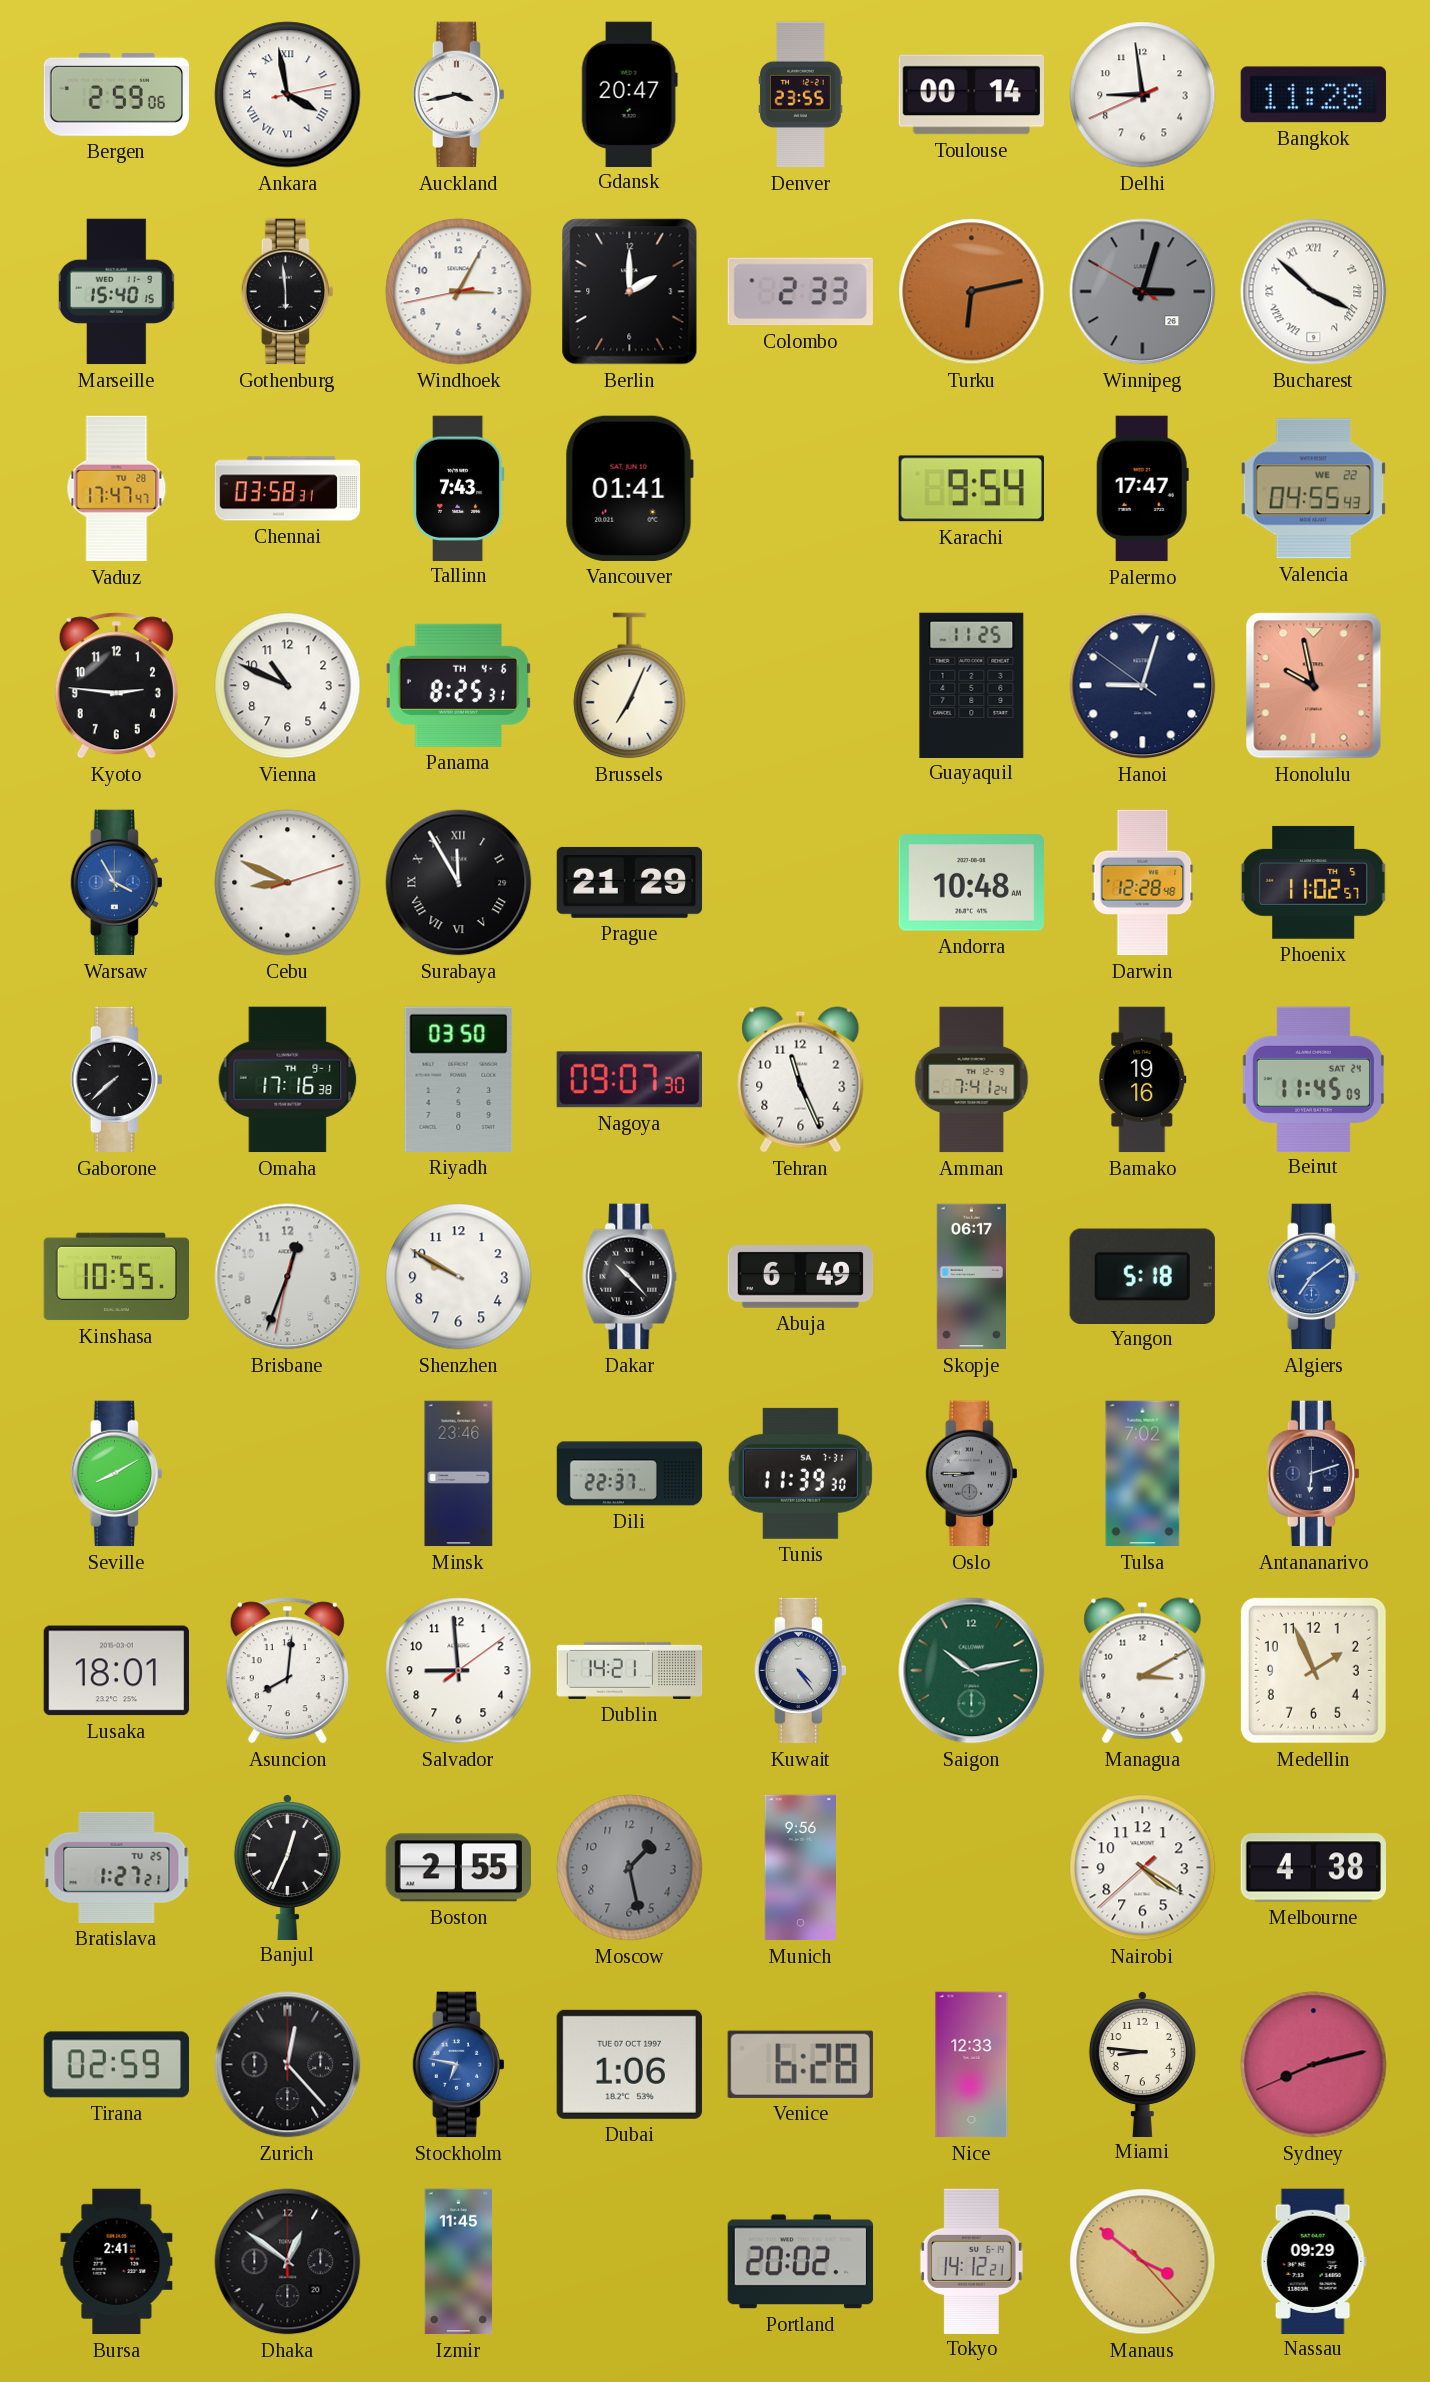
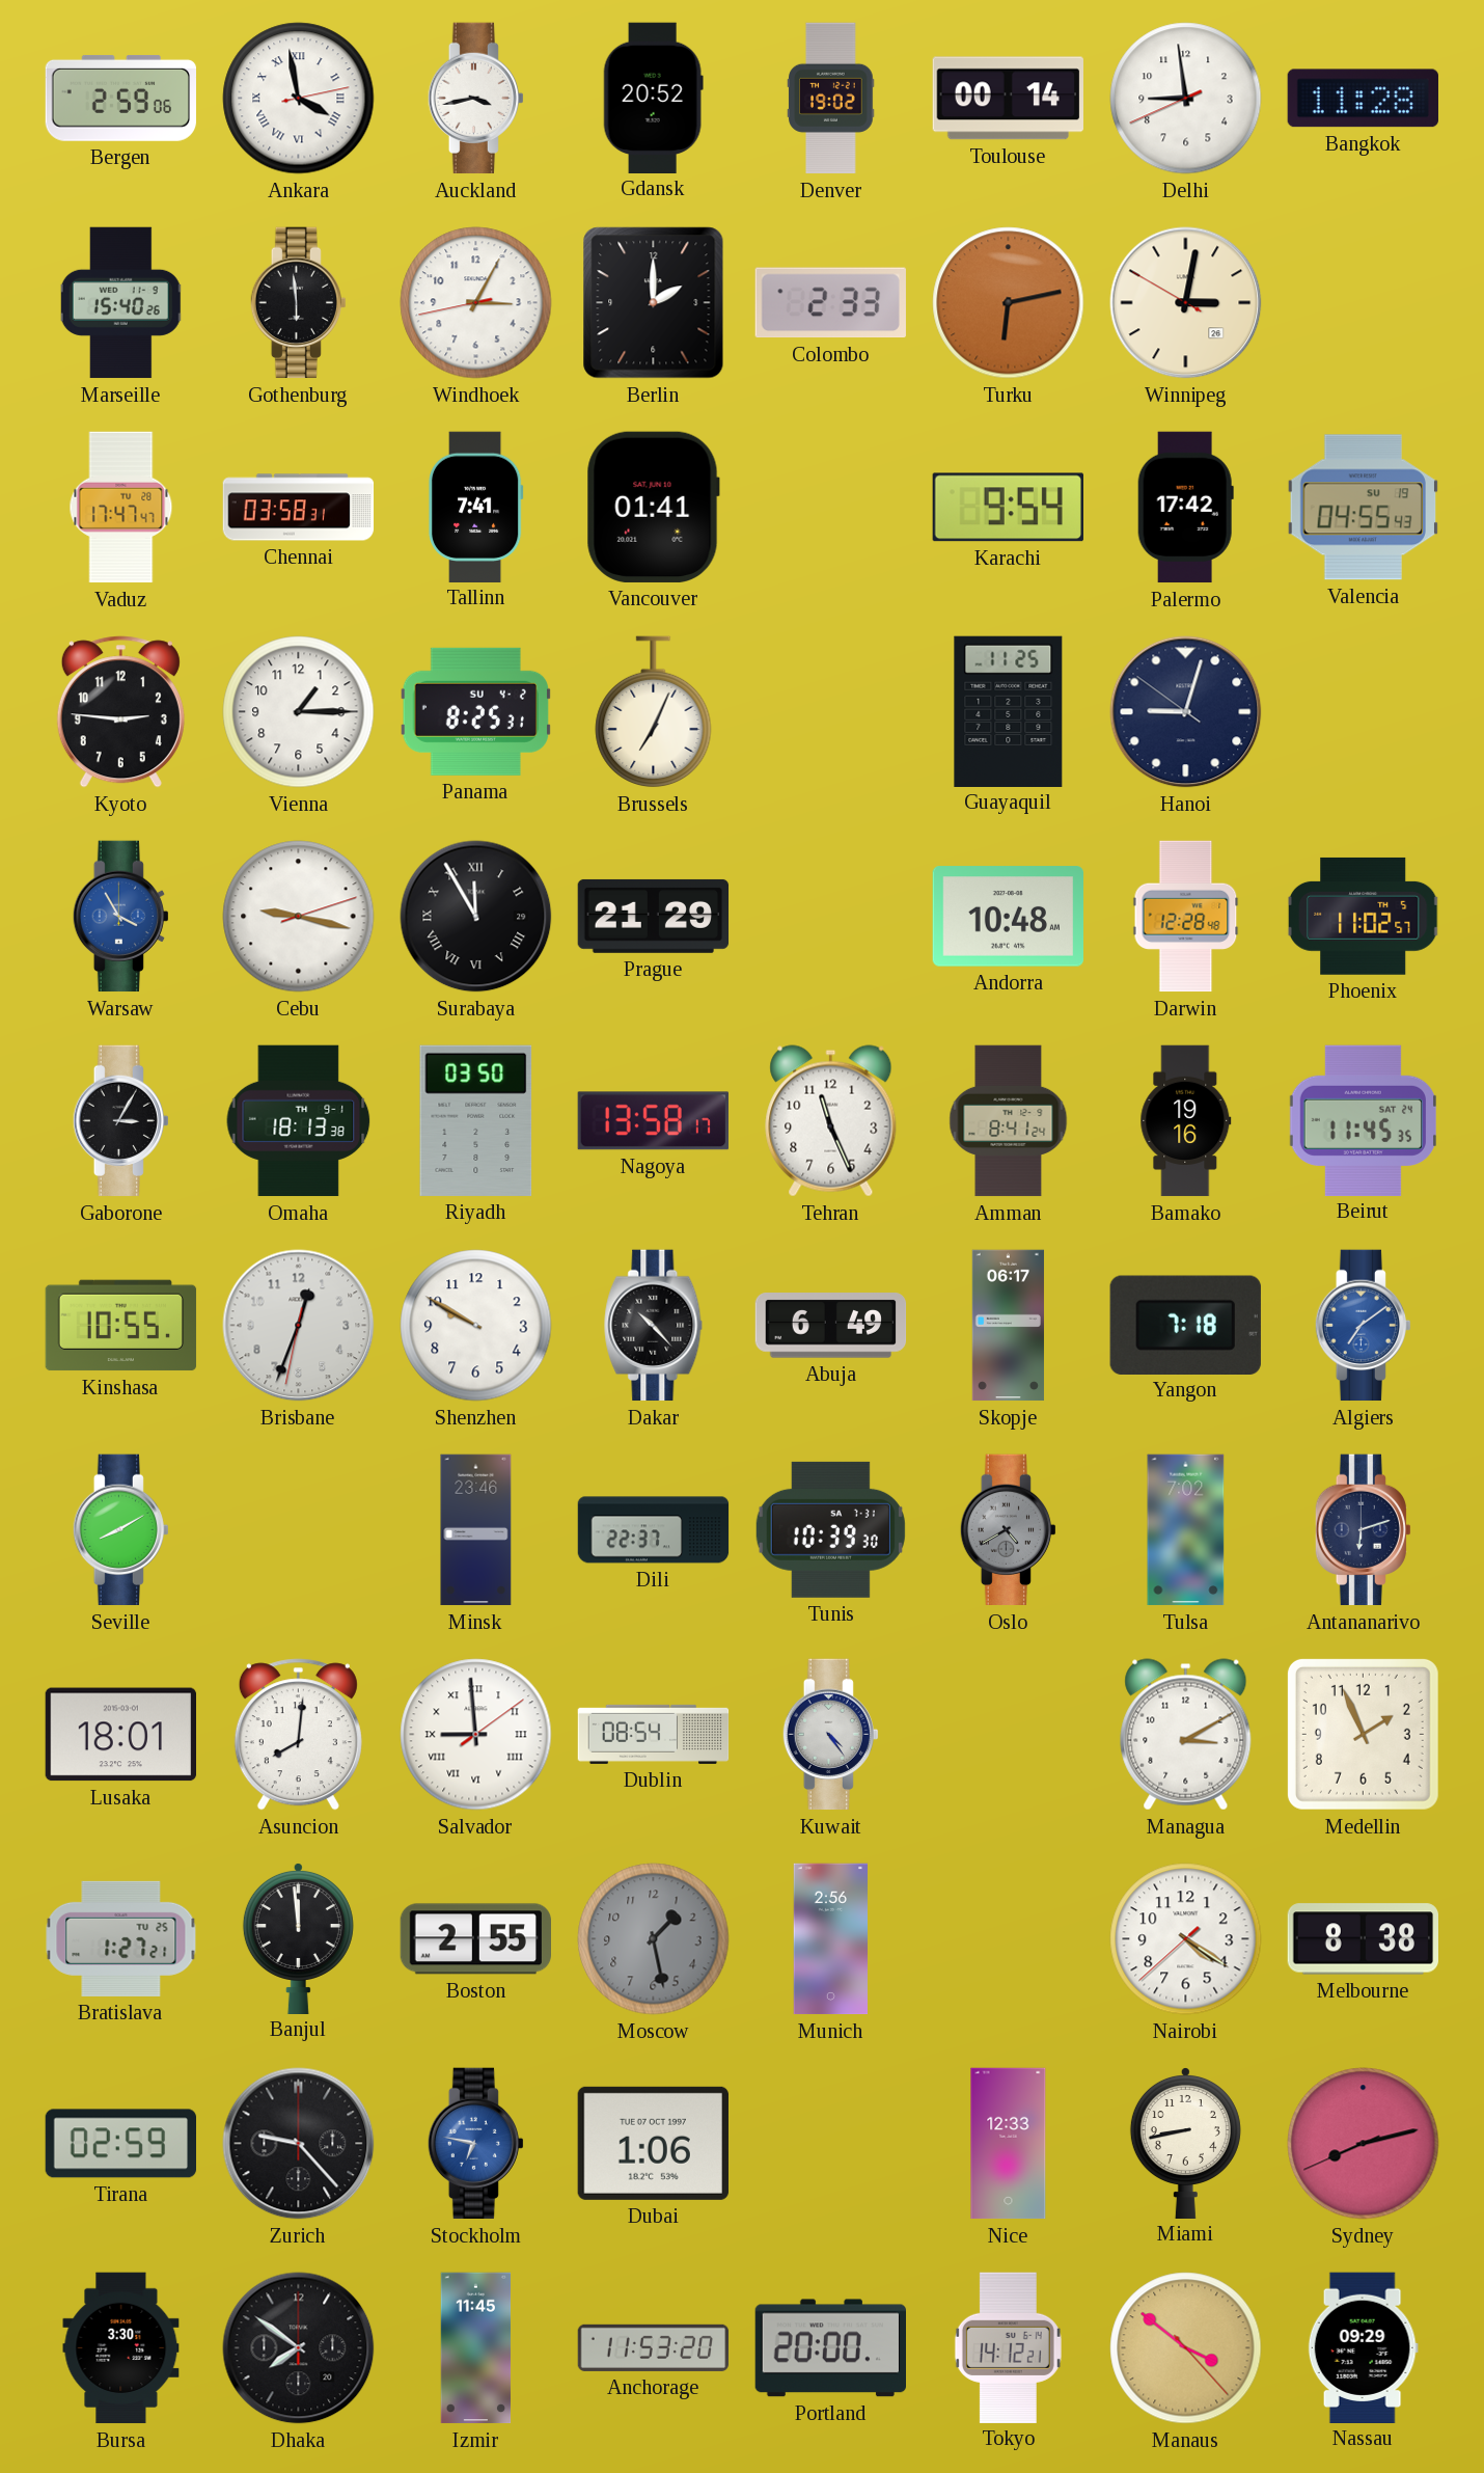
Gdansk: 20:47 -> 20:52 (653, 98)
Denver: 23:55 -> 19:02 (831, 99)
Marseille: 15:40:15 -> 15:40:26 (121, 303)
Winnipeg: 3:02 -> 3:01 (1186, 303)
Winnipeg dial: grey -> cream (1186, 303)
Bucharest: 3:52 -> none (1314, 292)
Tallinn: 7:43 -> 7:41 (476, 507)
Palermo: 17:47 -> 17:42 (1185, 508)
Valencia date: WE 22 -> SU 19 (1363, 508)
Vienna: 10:49 -> 1:15 (299, 712)
Panama date: TH 4-6 -> SU 4-2 (475, 711)
Honolulu: 9:58 -> none (1314, 686)
Cebu: 8:49 -> 9:17 (299, 917)
Gaborone: 7:38 -> 3:05 (120, 1121)
Omaha: 17:16 -> 18:13 (299, 1121)
Nagoya: 09:07 -> 13:58 (653, 1121)
Amman: 7:41 -> 8:41 (1009, 1121)
Beirut: 11:45:09 -> 11:45:35 (1363, 1120)
Yangon: 5:18 -> 7:18 (1185, 1325)
Tunis: 11:39 -> 10:39 (830, 1529)
Oslo: 8:45 -> 4:40 (1008, 1530)
Salvador numerals: Arabic -> Roman (476, 1735)
Dublin: 14:21 -> 08:54 (654, 1734)
Saigon: 10:13 -> none (972, 1671)
Banjul: 12:34 -> 11:59 (298, 1937)
Munich: 9:56 -> 2:56 (830, 1939)
Melbourne: 4:38 -> 8:38 (1363, 1939)
Zurich: 12:23 -> 9:23 (299, 2144)
Venice: 6:28 -> none (800, 2064)
Miami: 8:46 -> 8:43 (1185, 2142)
Bursa: 2:41 -> 3:30 (121, 2348)
Dhaka: 12:51 -> 7:51 (299, 2348)
Anchorage: none -> 11:53 (654, 2347)
Portland: 20:02 -> 20:00 (830, 2348)
